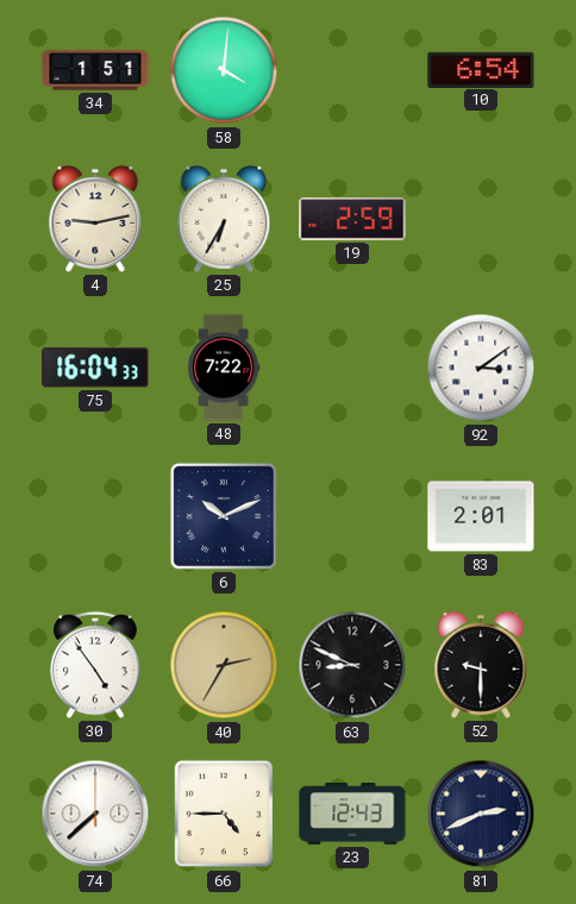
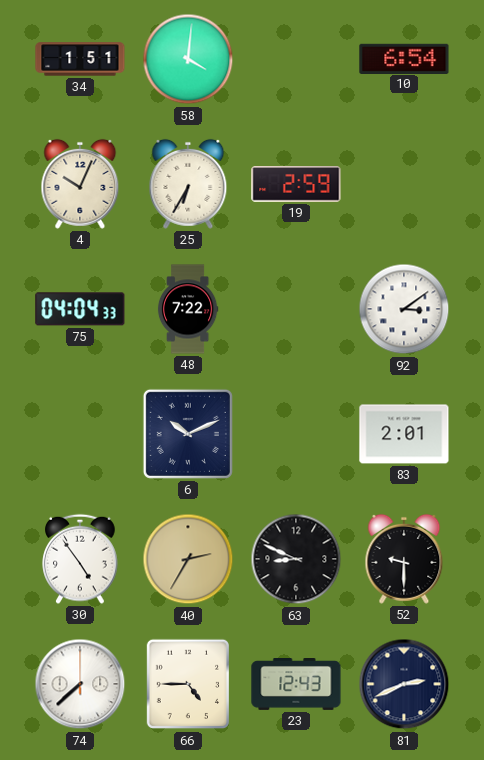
4: 9:13 -> 10:04 (80, 184)
75: 16:04 -> 04:04 (80, 309)
